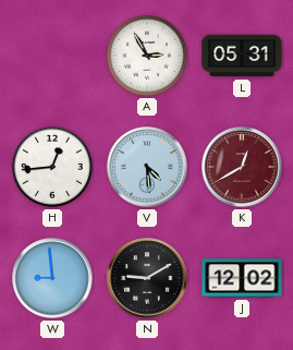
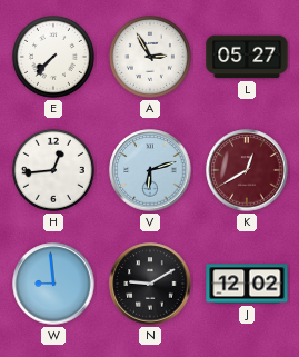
E: none -> 7:37 (53, 57)
L: 05:31 -> 05:27 (247, 57)
V: 4:29 -> 6:12 (150, 170)
